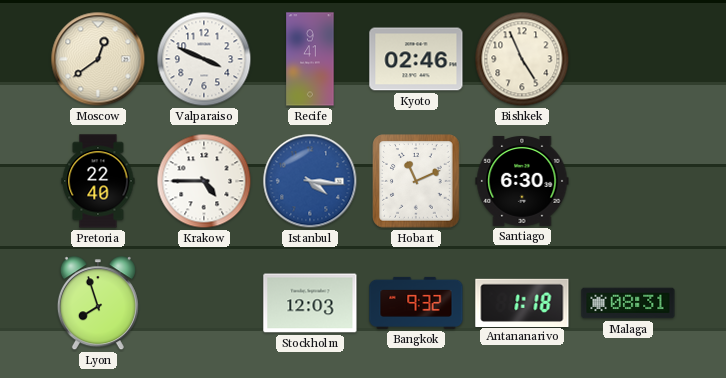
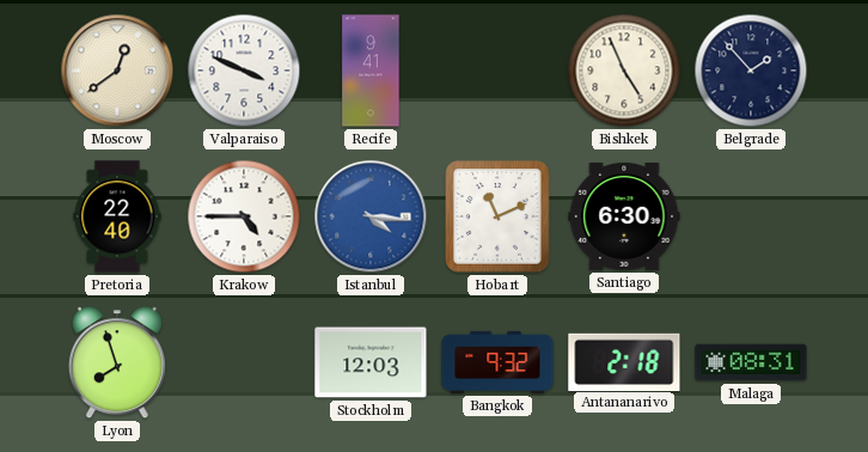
Kyoto: 02:46 -> none (416, 59)
Belgrade: none -> 1:53 (751, 71)
Antananarivo: 1:18 -> 2:18 (624, 361)
